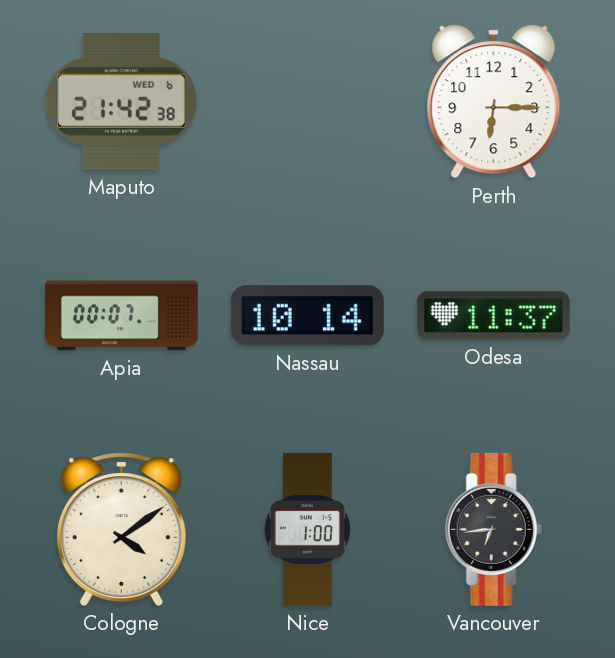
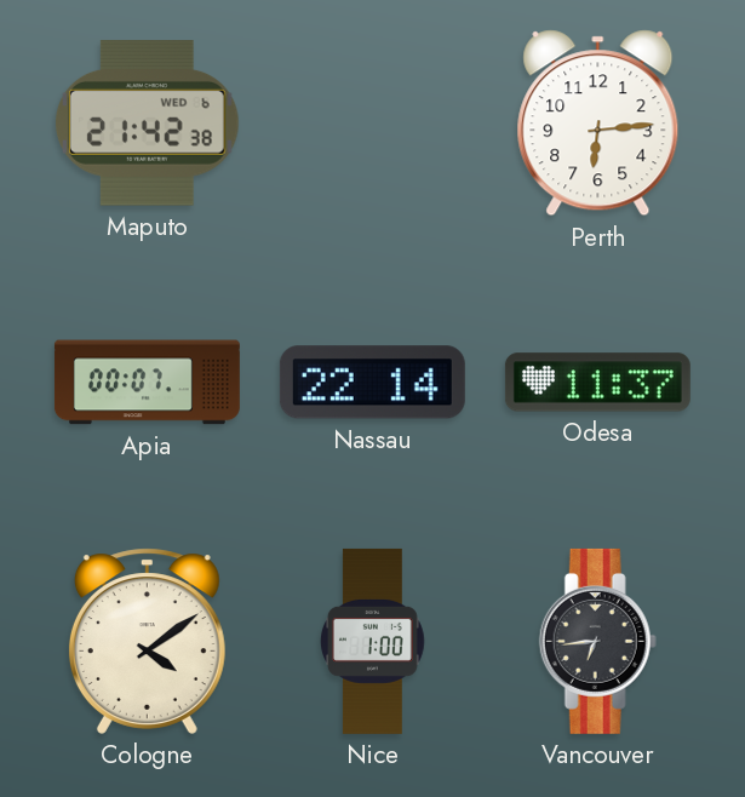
Perth: 6:15 -> 6:14 (598, 124)
Nassau: 10:14 -> 22:14 (372, 383)
